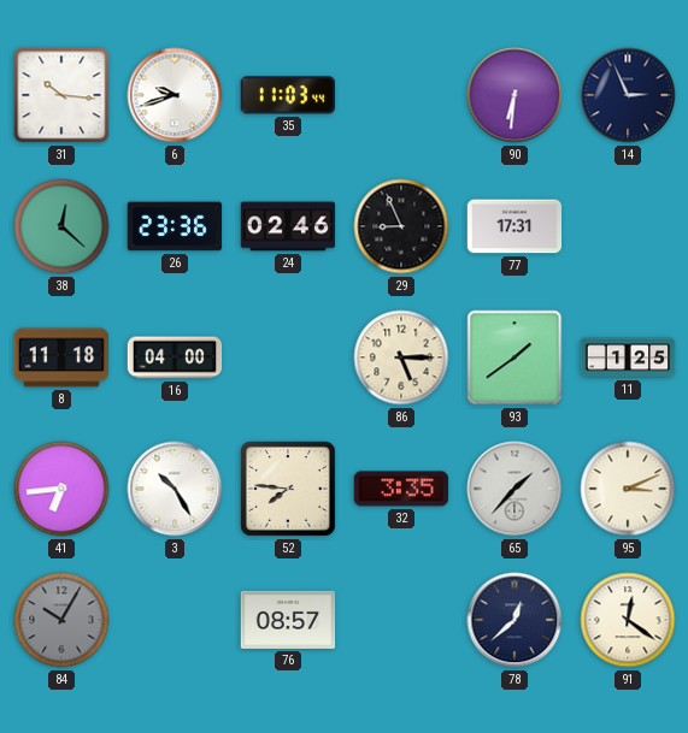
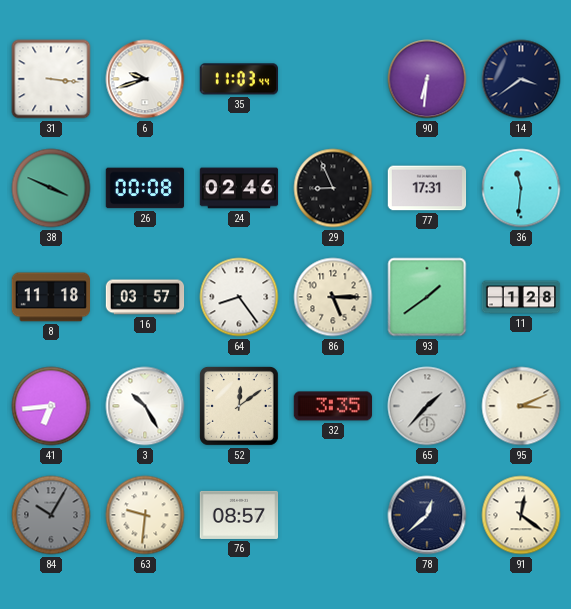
31: 10:16 -> 3:16 (51, 79)
14: 2:56 -> 3:39 (521, 79)
38: 12:22 -> 3:49 (51, 188)
26: 23:36 -> 00:08 (145, 188)
36: none -> 11:31 (521, 188)
16: 04:00 -> 03:57 (145, 297)
64: none -> 8:24 (239, 297)
11: 1:25 -> 1:28 (521, 297)
52: 7:46 -> 12:09 (240, 407)
63: none -> 9:31 (145, 515)
